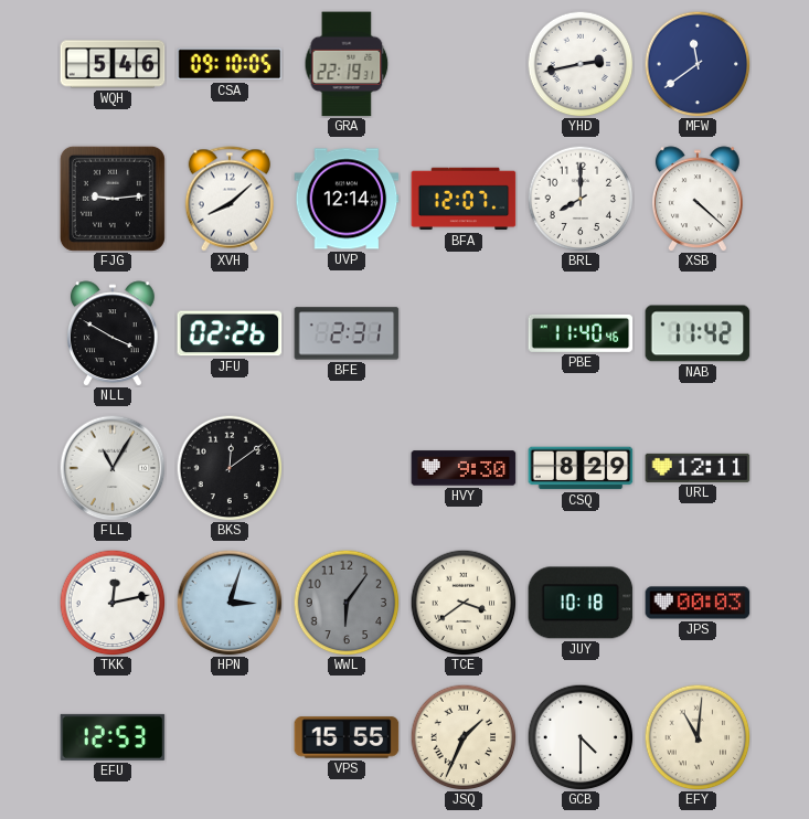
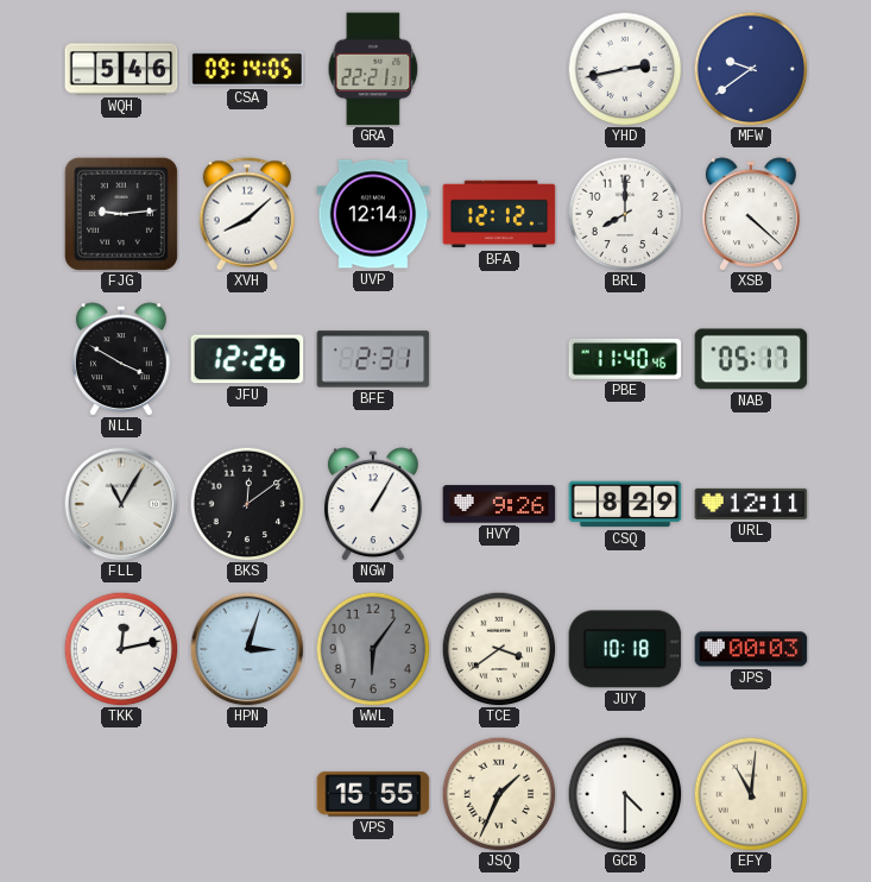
CSA: 09:10 -> 09:14 (247, 69)
GRA: 22:19 -> 22:21 (373, 69)
MFW: 11:39 -> 9:39 (751, 69)
BFA: 12:07 -> 12:12 (499, 214)
JFU: 02:26 -> 12:26 (247, 359)
NAB: 11:42 -> 05:17 (751, 359)
NGW: none -> 1:05 (373, 504)
HVY: 9:30 -> 9:26 (499, 504)
EFU: 12:53 -> none (113, 737)
